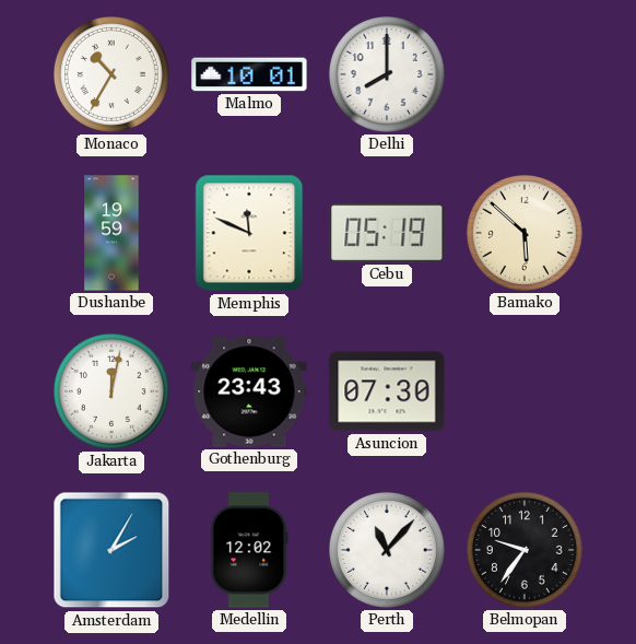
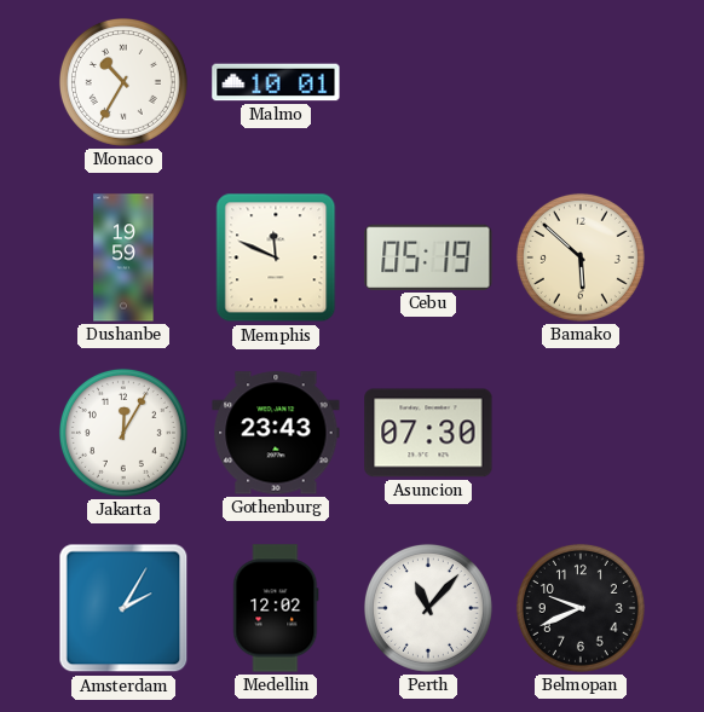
Delhi: 8:00 -> none (387, 74)
Jakarta: 12:02 -> 12:05 (123, 433)
Belmopan: 9:36 -> 9:41 (581, 608)
